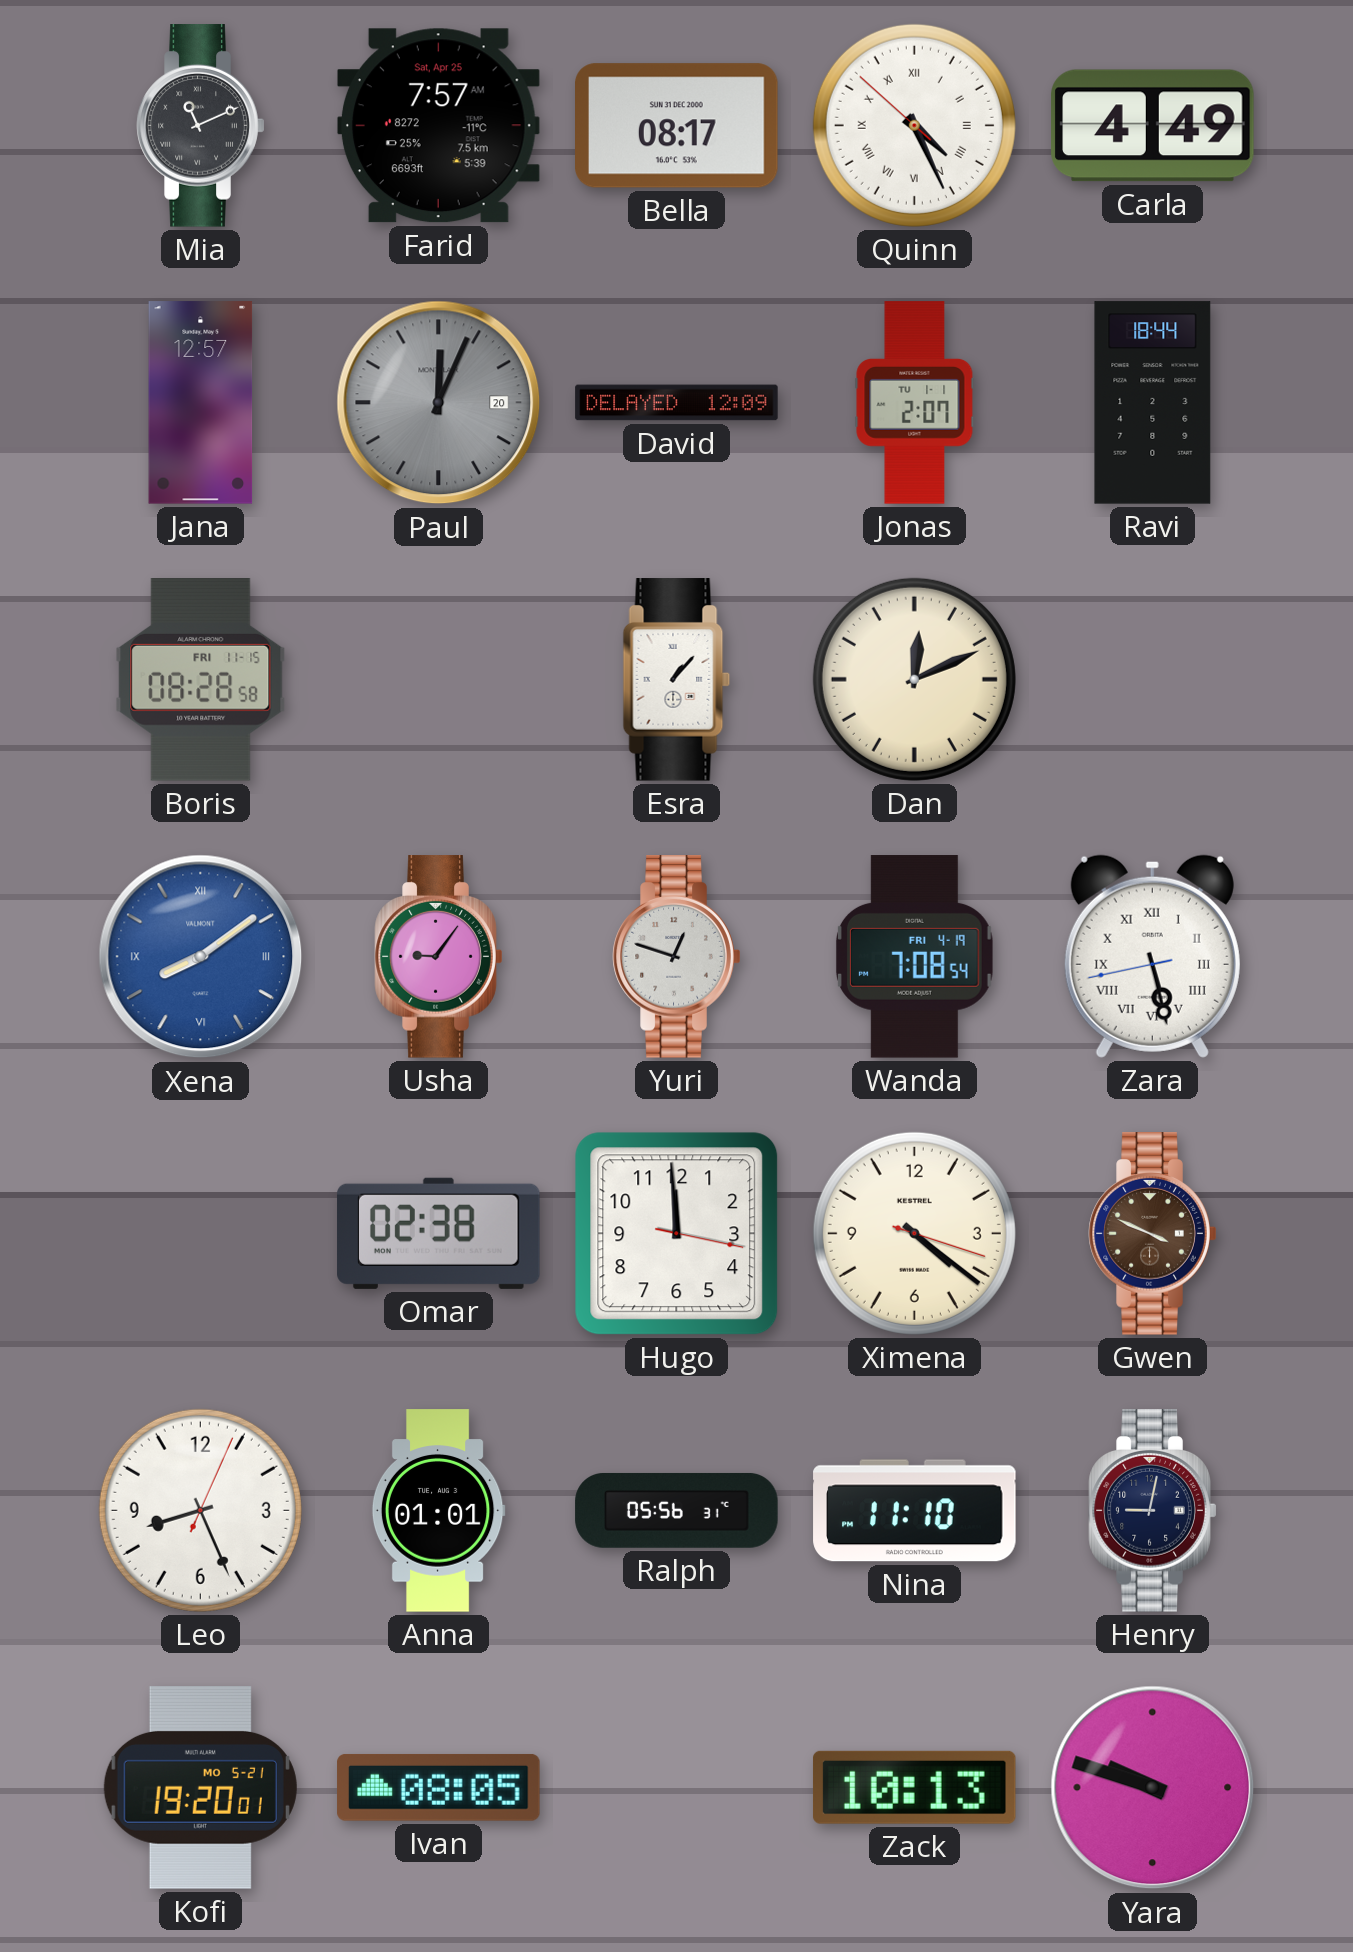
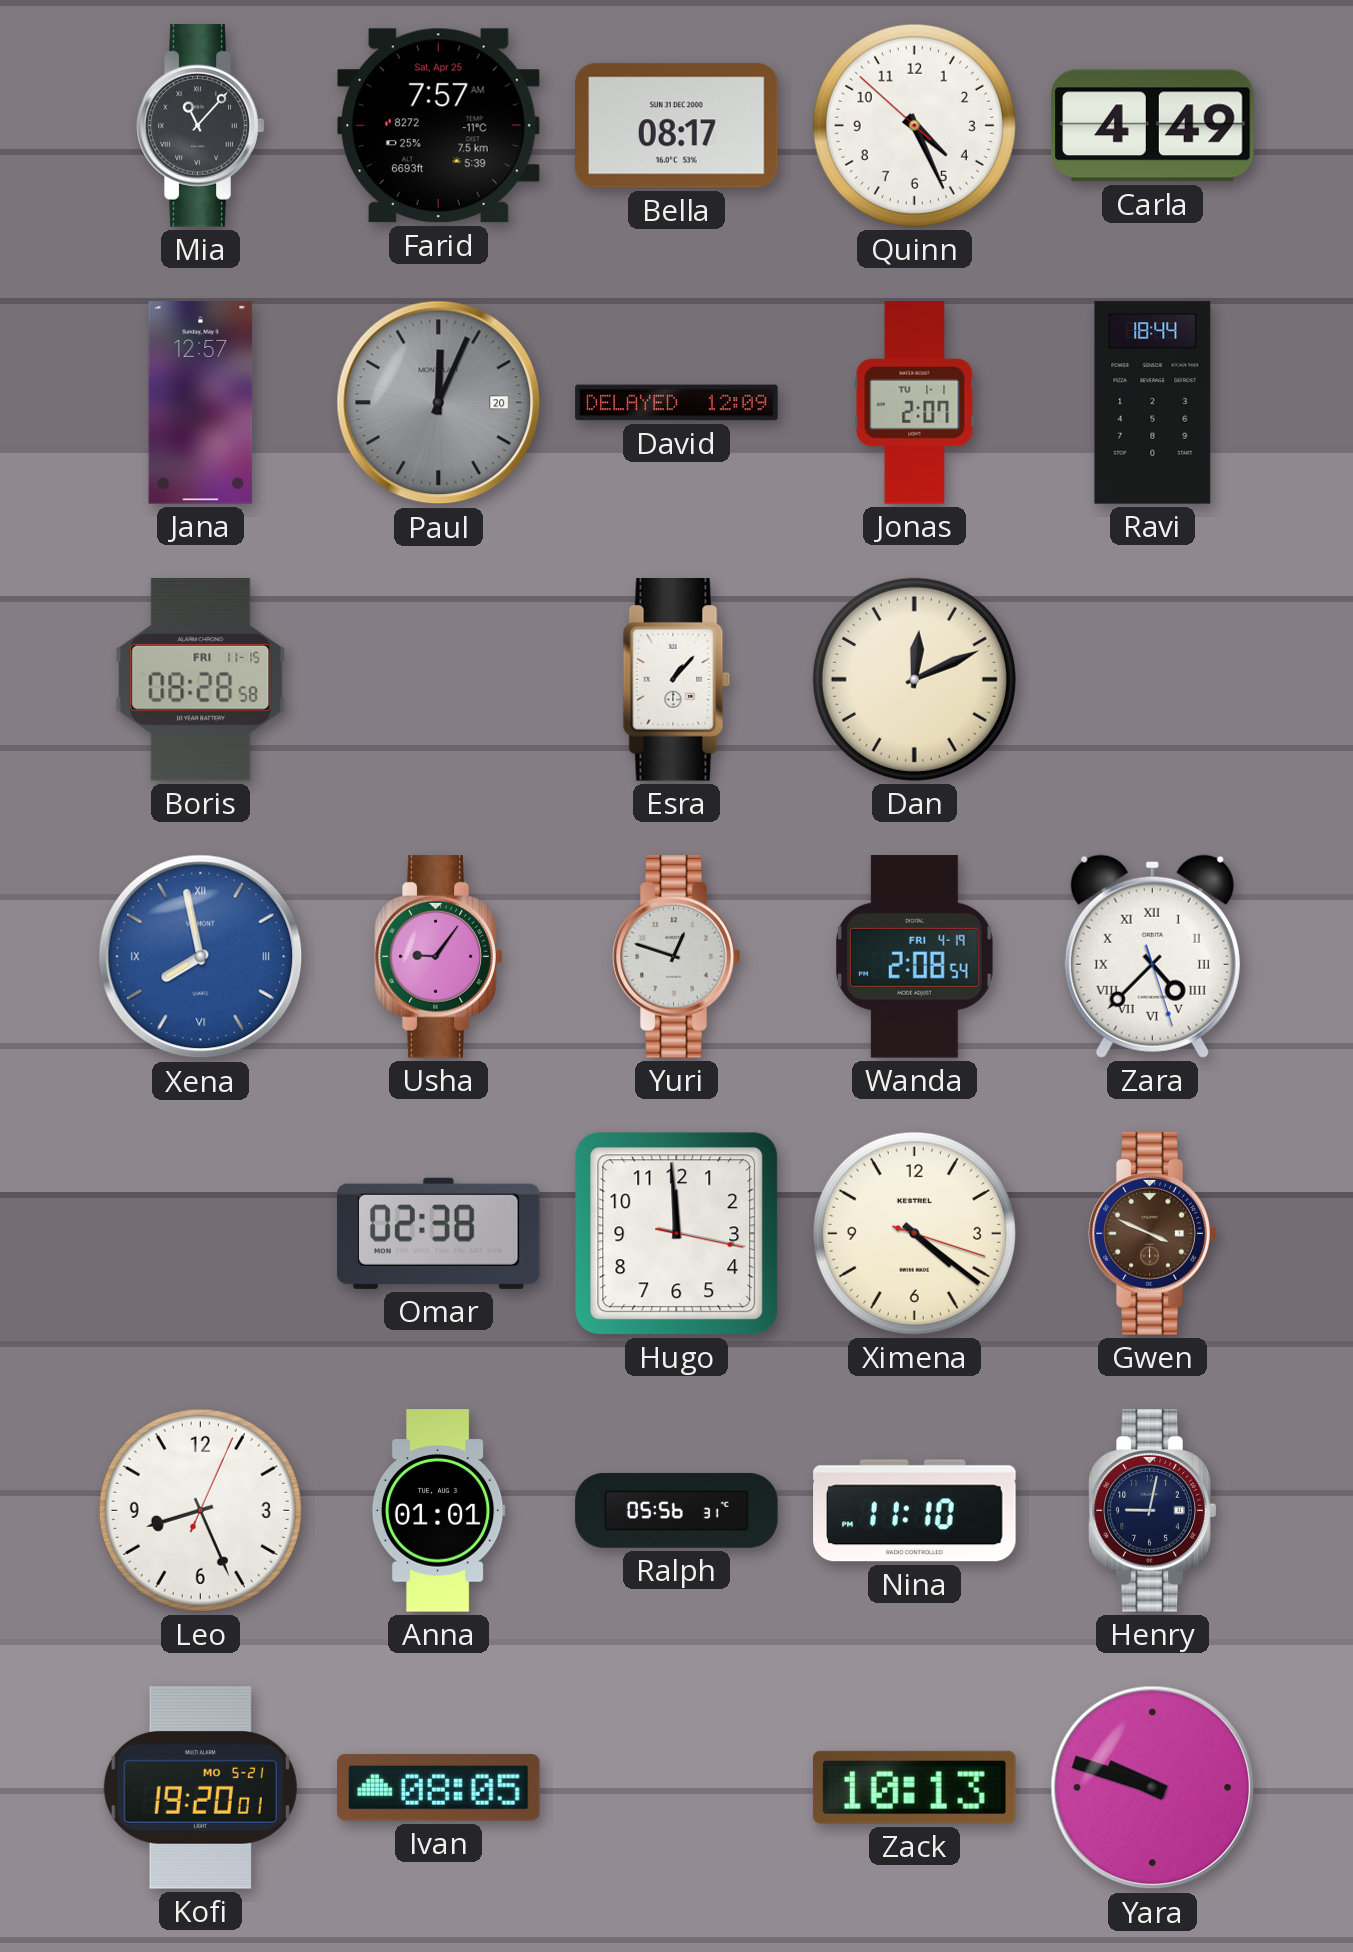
Mia: 11:11 -> 11:07 (201, 126)
Quinn numerals: Roman -> Arabic (914, 125)
Xena: 8:09 -> 7:58 (201, 957)
Wanda: 7:08 -> 2:08 (914, 957)
Zara: 5:27 -> 4:37 (1152, 956)
